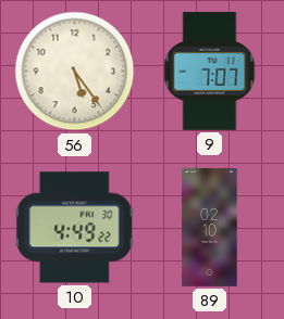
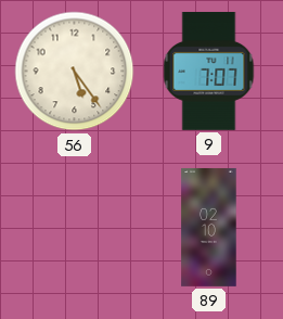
10: 4:49 -> none (75, 228)
